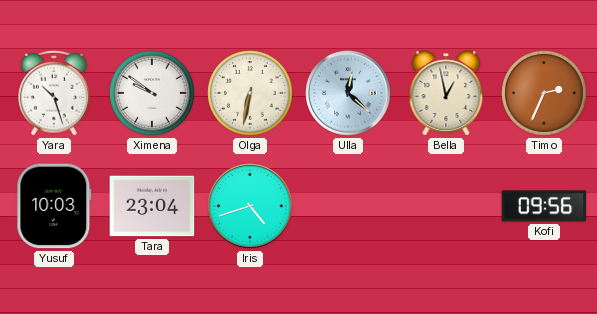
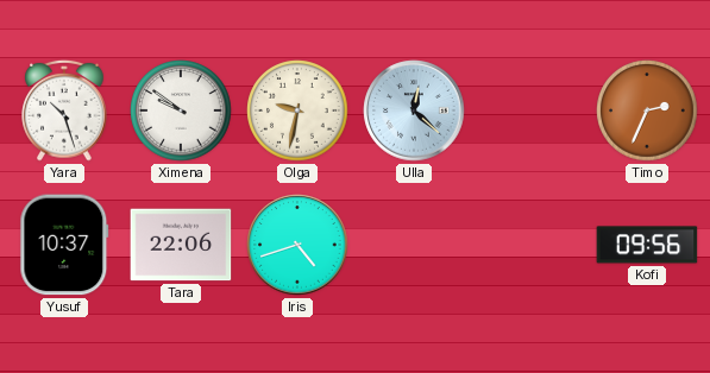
Olga: 6:32 -> 9:32 (297, 110)
Bella: 12:58 -> none (446, 93)
Yusuf: 10:03 -> 10:37 (64, 245)
Tara: 23:04 -> 22:06 (181, 245)
